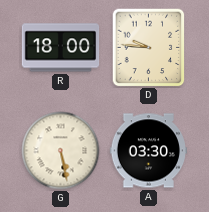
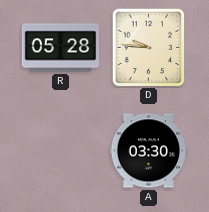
R: 18:00 -> 05:28 (61, 48)
G: 5:28 -> none (61, 151)
